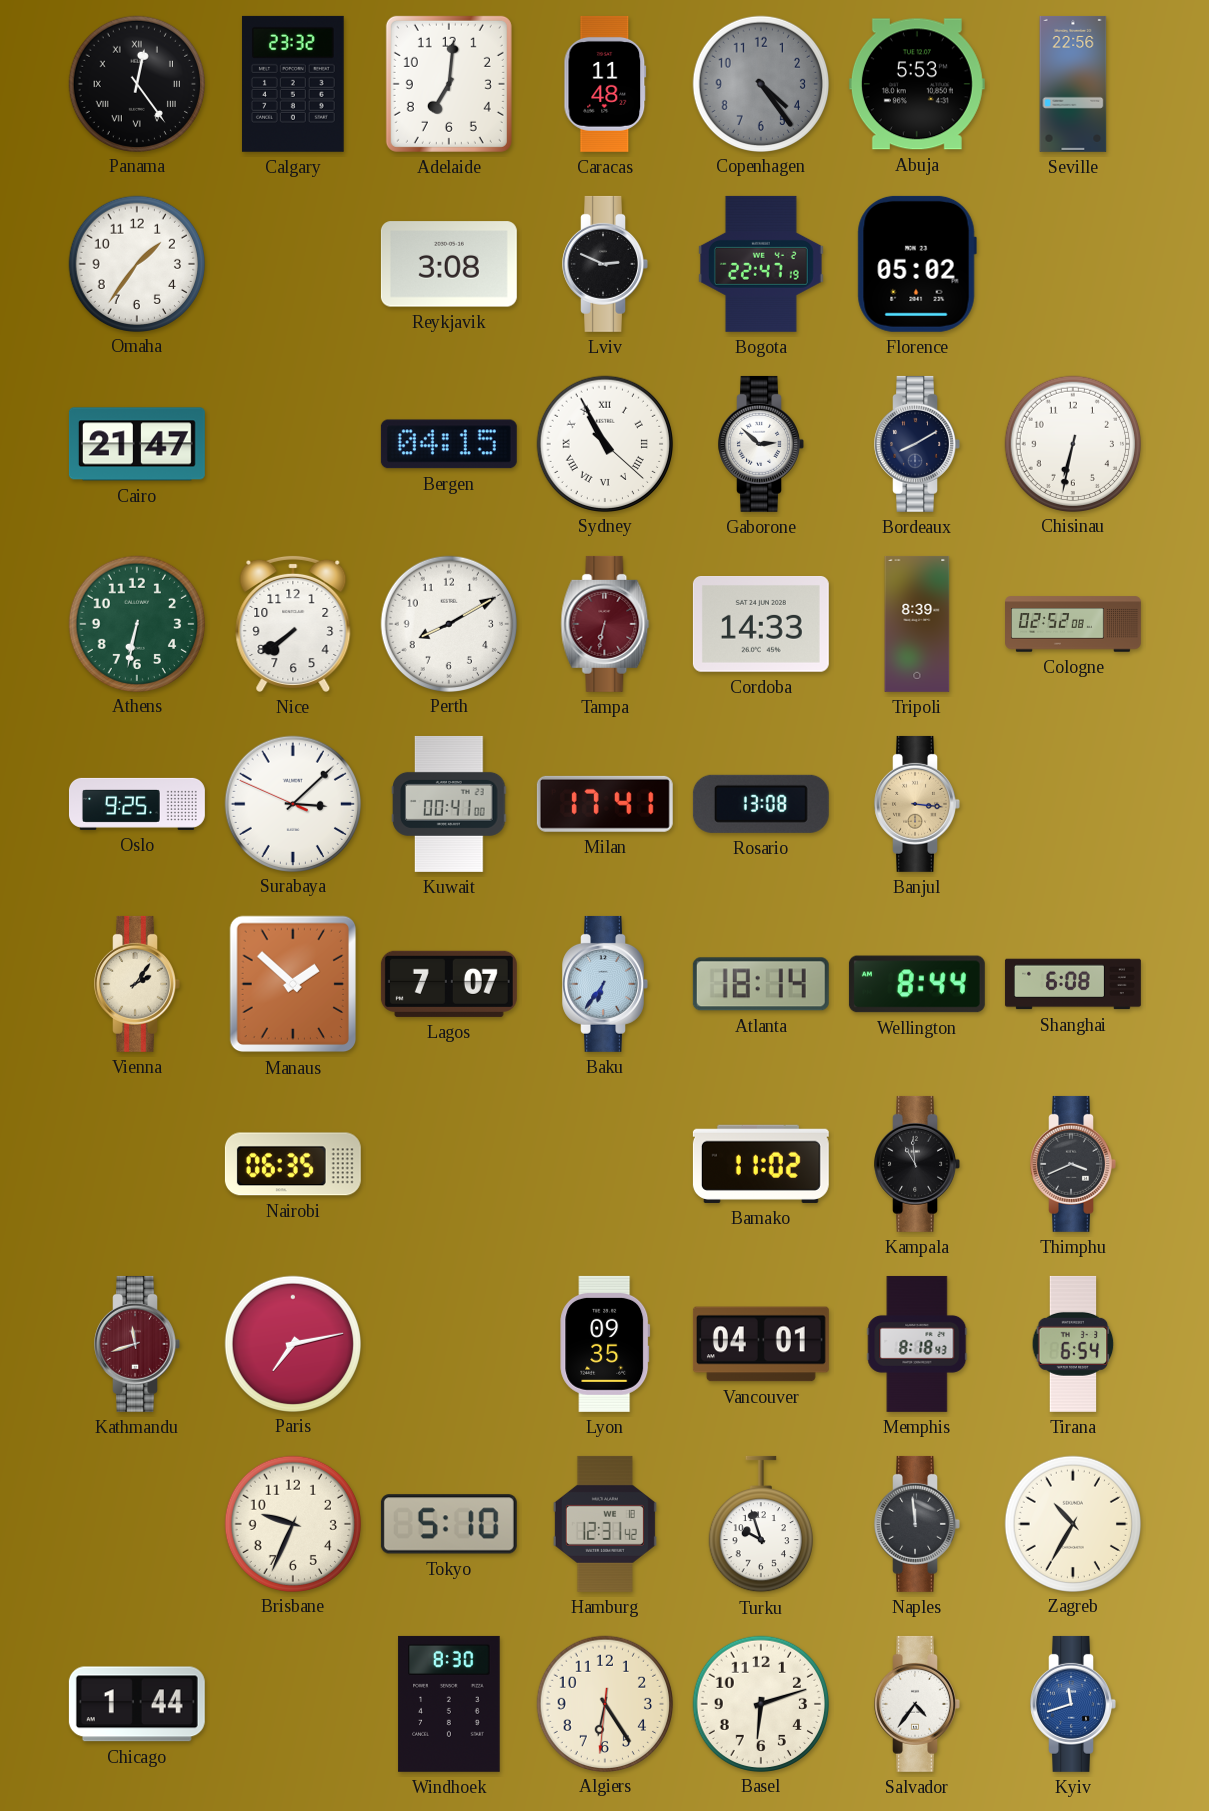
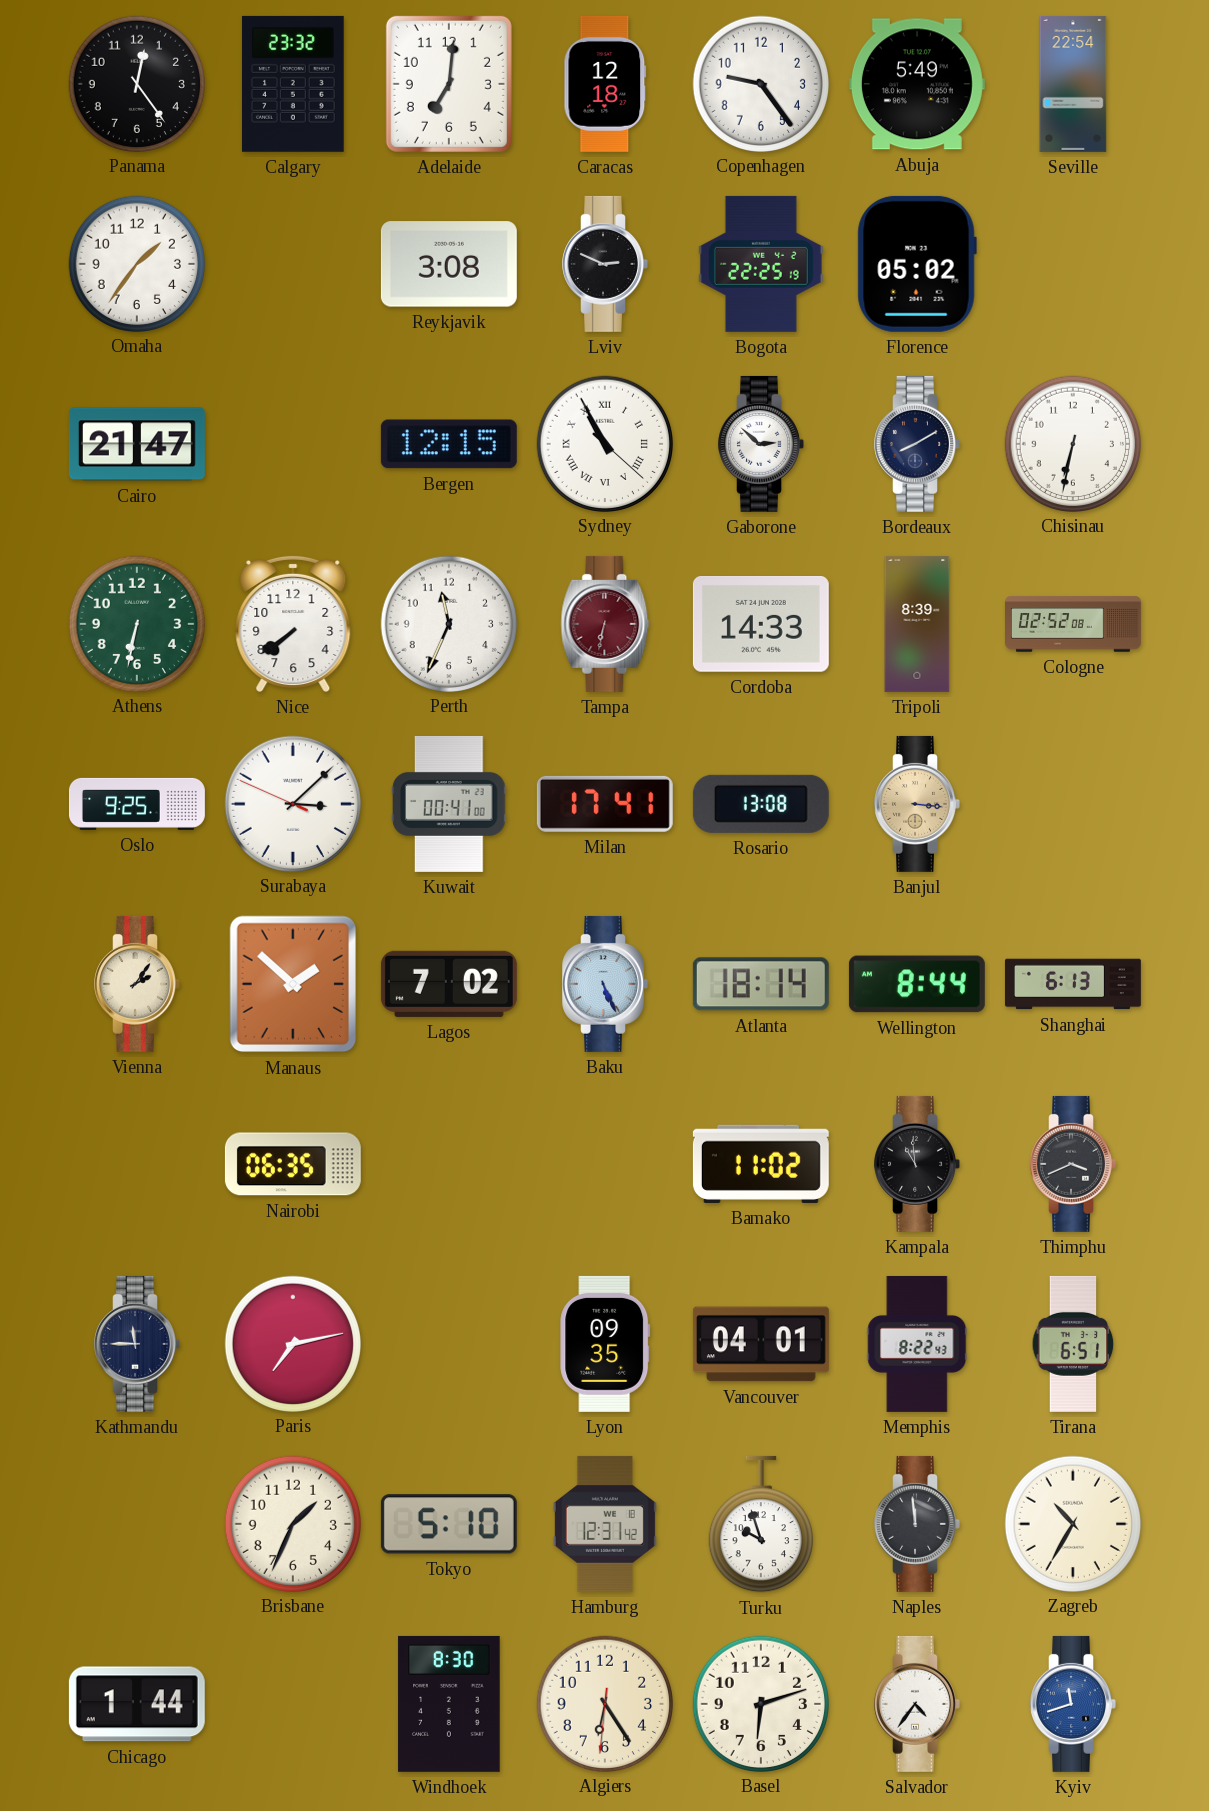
Panama numerals: Roman -> Arabic (136, 83)
Caracas: 11:48 -> 12:18 (605, 84)
Copenhagen: 4:24 -> 9:24 (760, 83)
Copenhagen dial: grey -> white (760, 83)
Abuja: 5:53 -> 5:49 (917, 84)
Seville: 22:56 -> 22:54 (1073, 84)
Bogota: 22:47 -> 22:25 (761, 264)
Bergen: 04:15 -> 12:15 (449, 444)
Perth: 8:10 -> 11:34 (448, 623)
Lagos: 7:07 -> 7:02 (449, 984)
Baku: 6:36 -> 5:26 (605, 984)
Shanghai: 6:08 -> 6:13 (1073, 984)
Kathmandu: 11:42 -> 11:45 (137, 1344)
Kathmandu dial: burgundy -> navy (137, 1344)
Memphis: 8:18 -> 8:22 (917, 1344)
Tirana: 6:54 -> 6:51 (1073, 1344)
Brisbane: 9:34 -> 1:34 (292, 1523)
